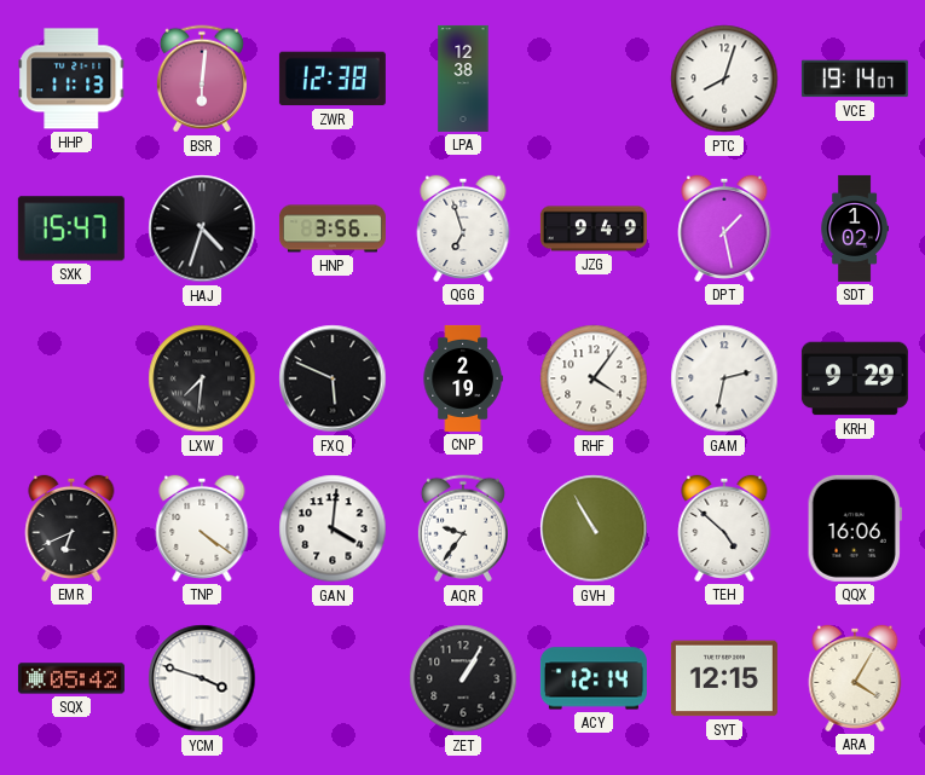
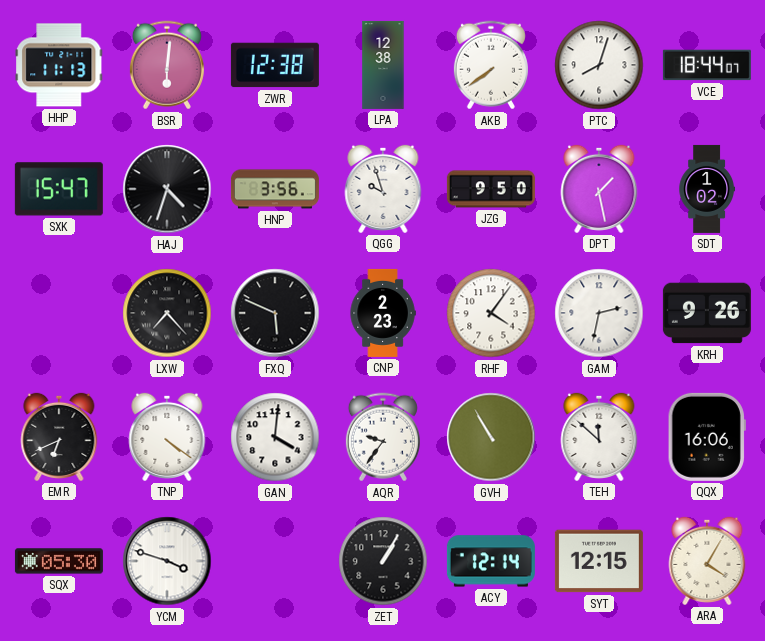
AKB: none -> 7:39 (491, 65)
VCE: 19:14 -> 18:44 (707, 65)
QGG: 6:57 -> 9:57 (383, 189)
JZG: 9:49 -> 9:50 (491, 189)
LXW: 7:31 -> 7:23 (167, 313)
CNP: 2:19 -> 2:23 (383, 313)
KRH: 9:29 -> 9:26 (707, 313)
TEH: 4:52 -> 11:52 (599, 437)
SQX: 05:42 -> 05:30 (59, 561)
